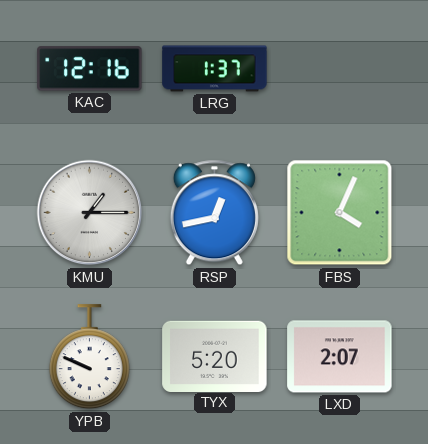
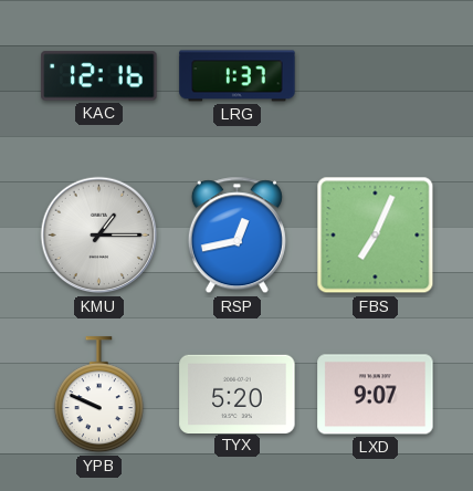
FBS: 4:04 -> 7:04 (376, 236)
LXD: 2:07 -> 9:07 (376, 395)
